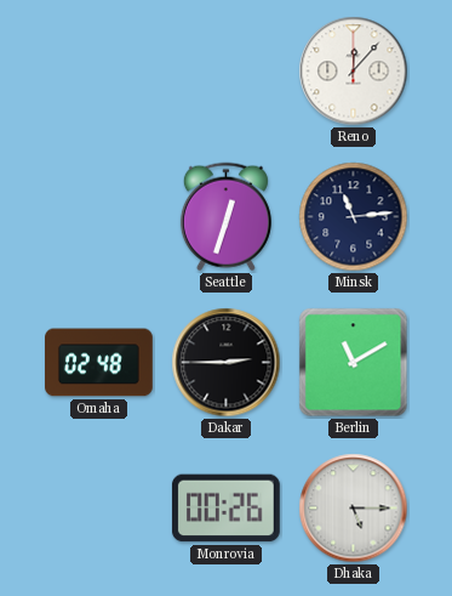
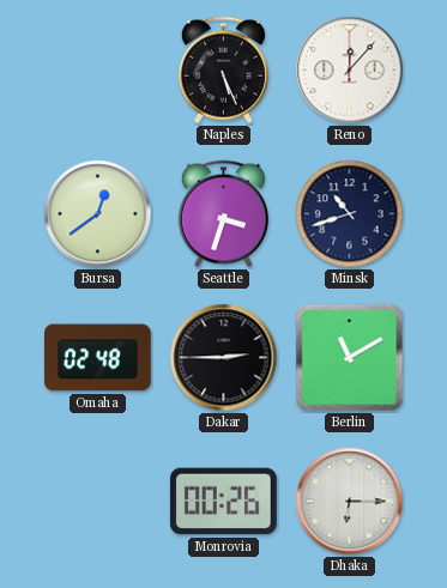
Naples: none -> 5:26 (223, 71)
Bursa: none -> 12:39 (98, 214)
Seattle: 12:33 -> 3:33 (223, 214)
Minsk: 11:14 -> 10:42 (350, 214)
Dhaka: 5:15 -> 6:15 (350, 502)
